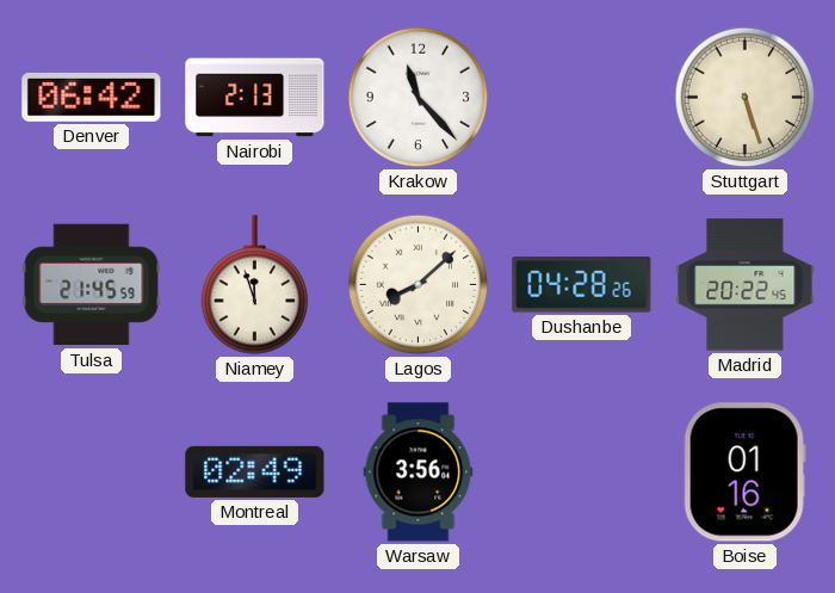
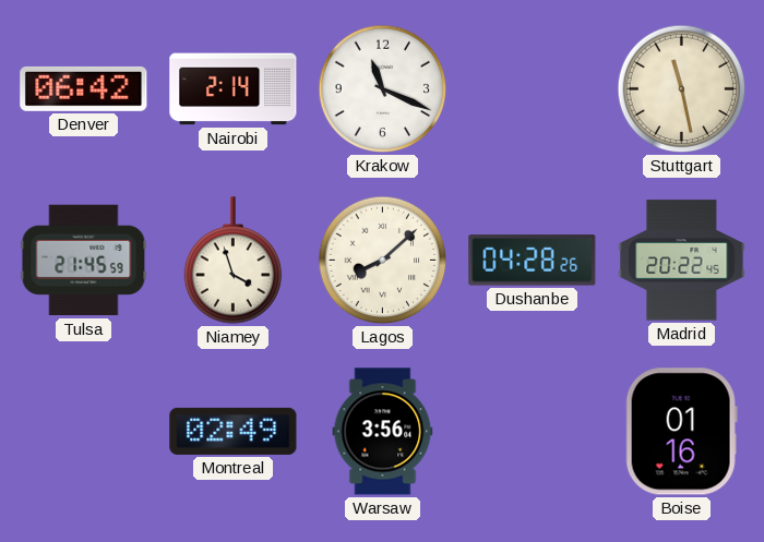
Nairobi: 2:13 -> 2:14 (234, 89)
Krakow: 11:23 -> 11:19 (383, 89)
Stuttgart: 5:27 -> 11:28 (682, 89)
Niamey: 11:57 -> 3:57 (234, 261)
